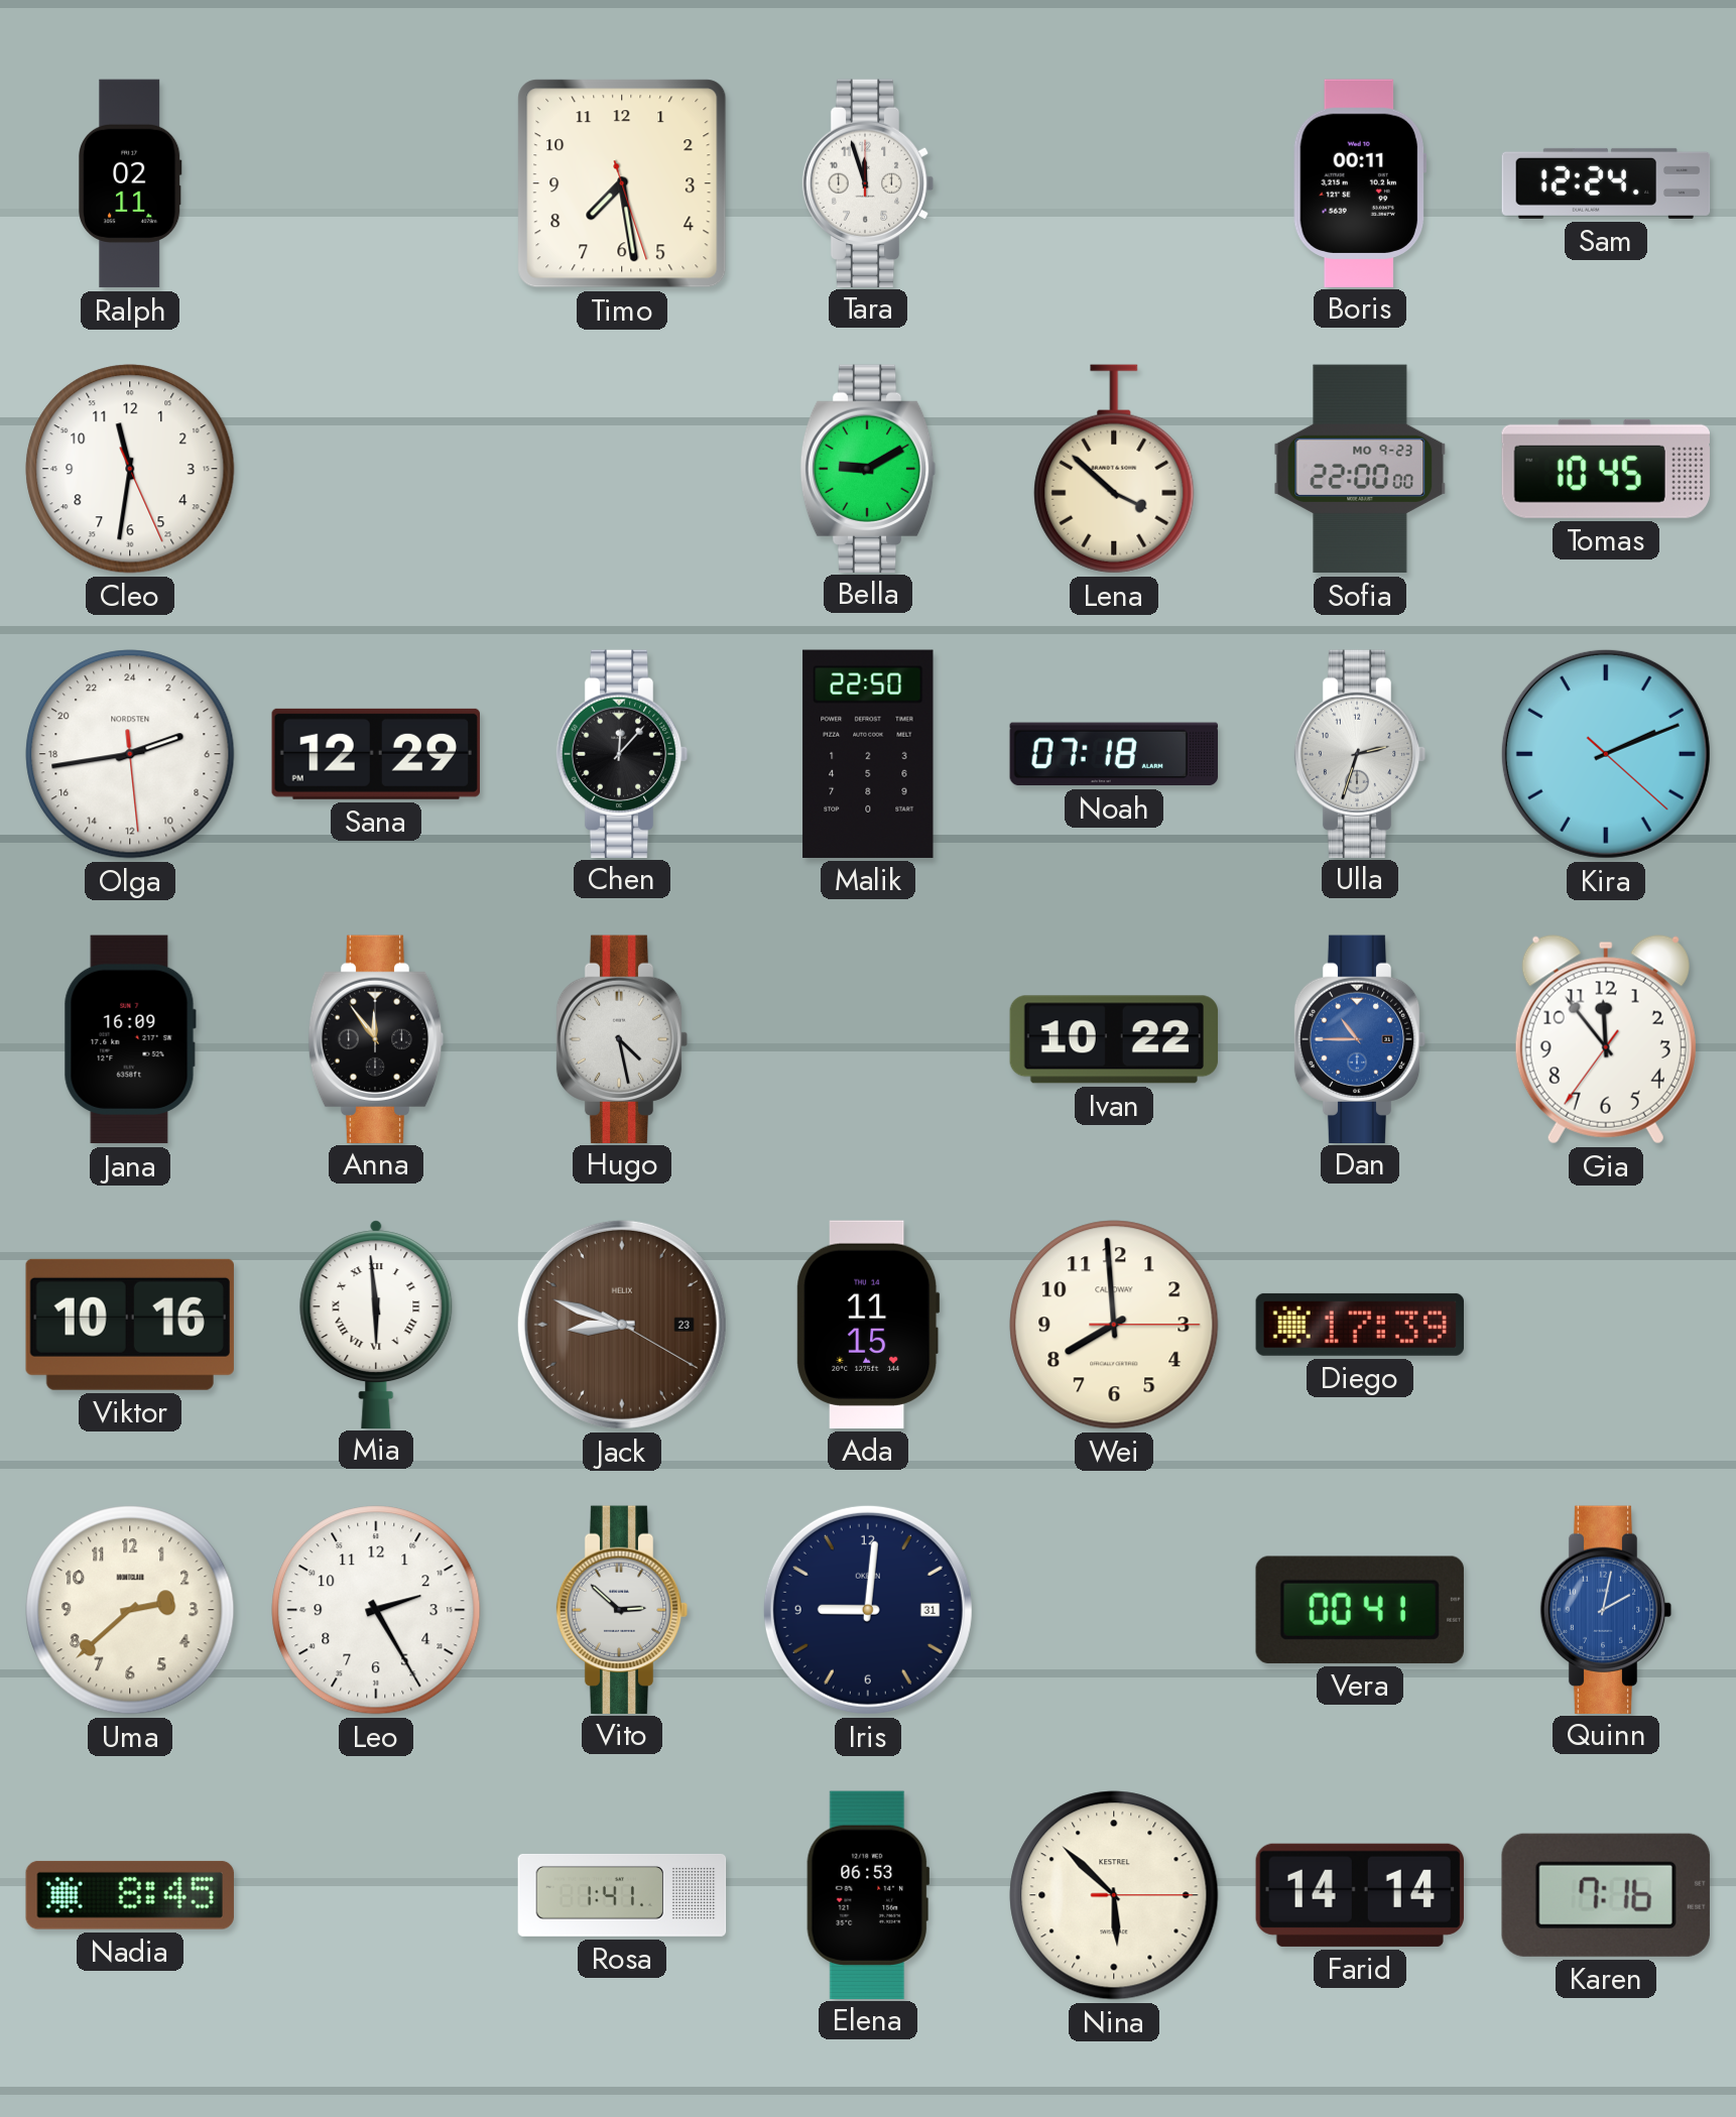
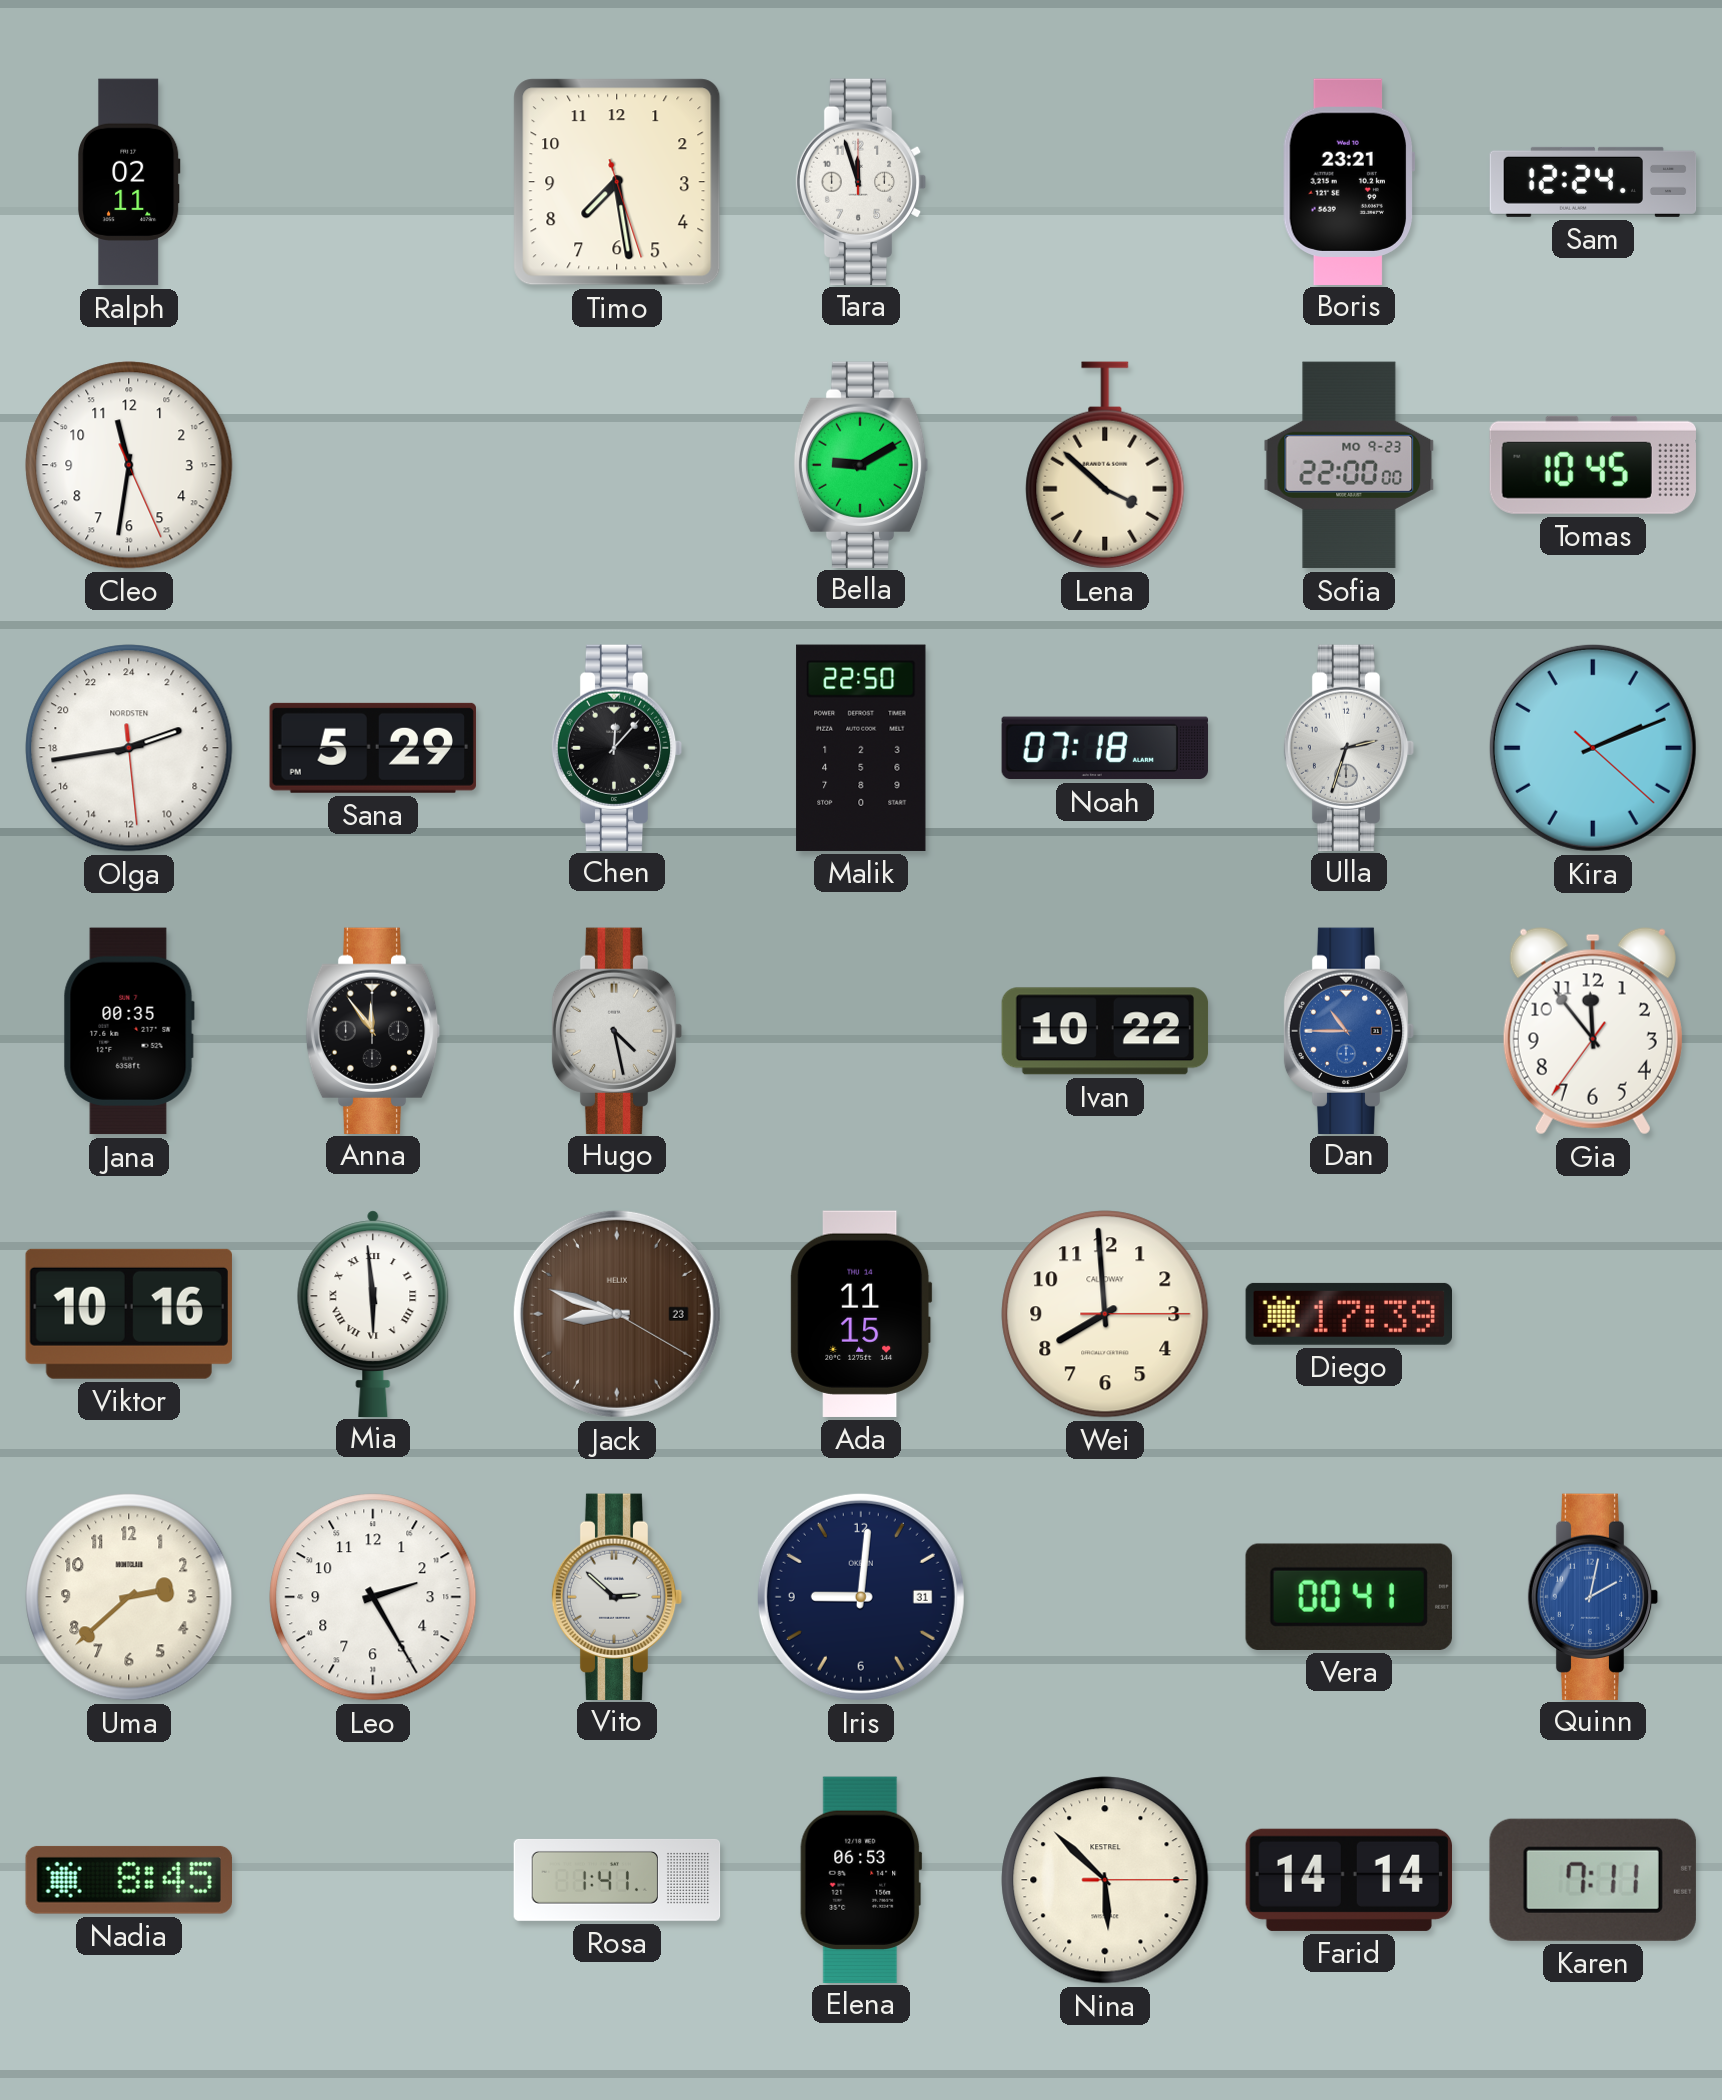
Boris: 00:11 -> 23:21 (1349, 181)
Sana: 12:29 -> 5:29 (373, 748)
Jana: 16:09 -> 00:35 (129, 1031)
Karen: 7:16 -> 7:11 (1593, 1880)
